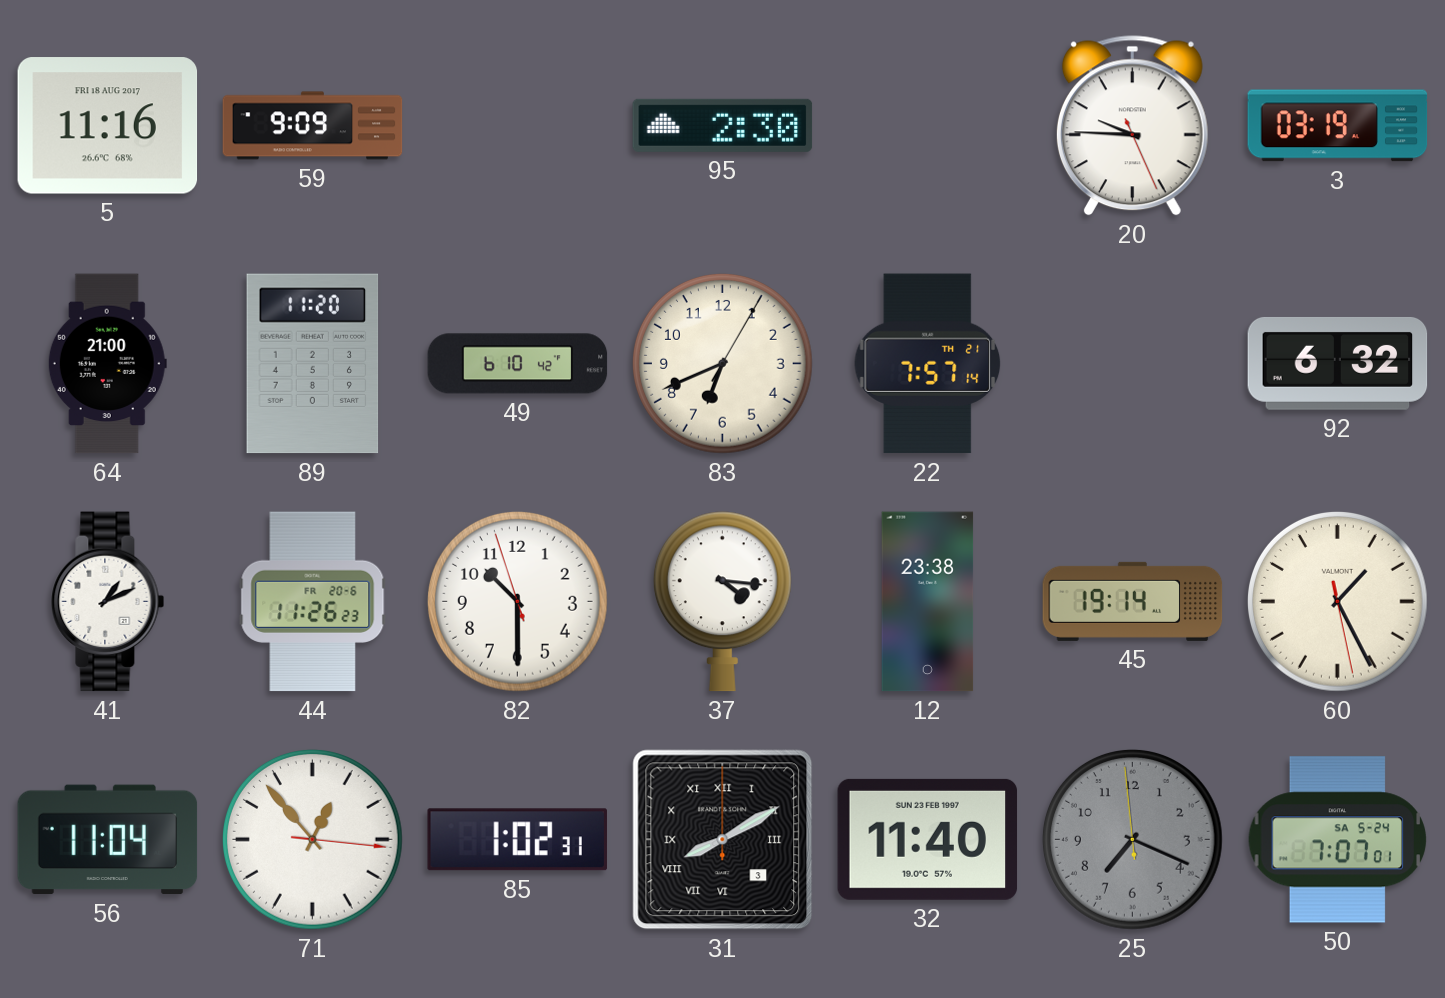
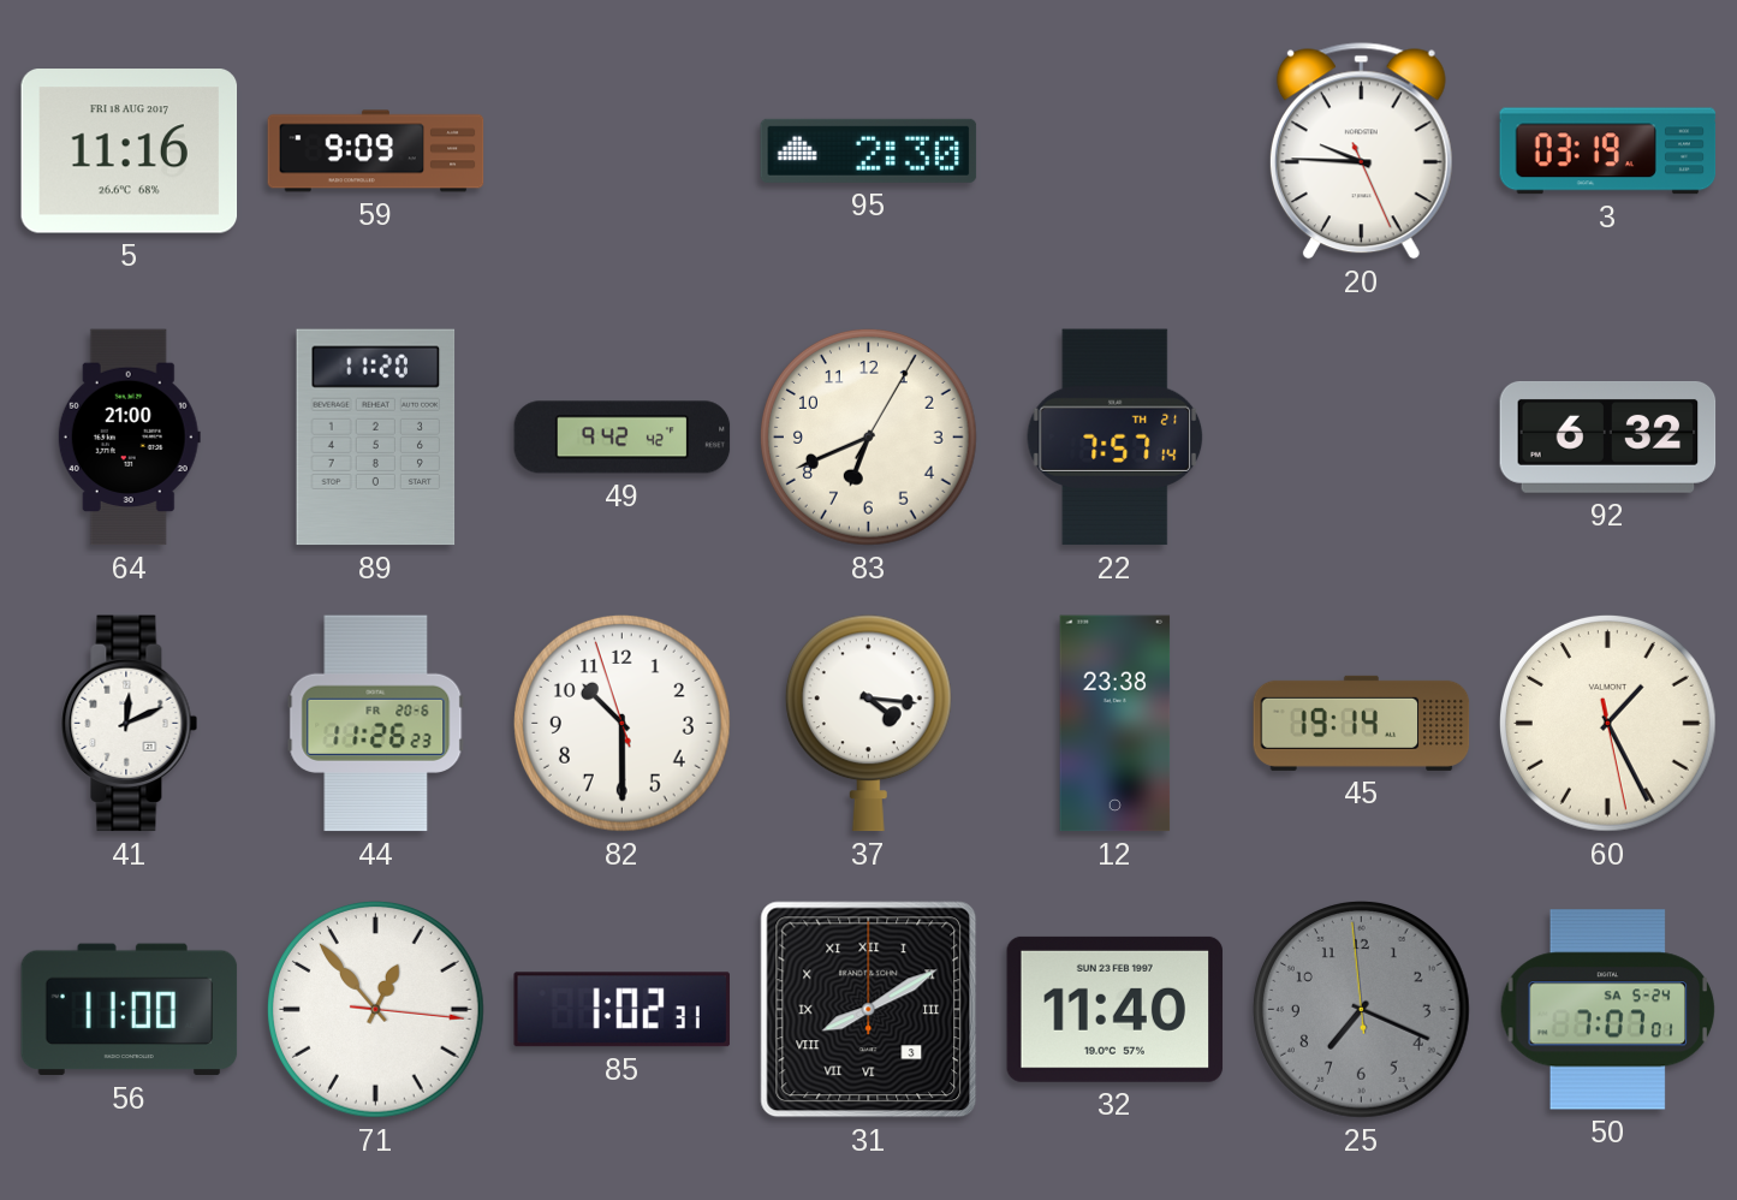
49: 6:10 -> 9:42 (623, 438)
41: 1:11 -> 12:11 (130, 724)
56: 11:04 -> 11:00 (130, 1010)
